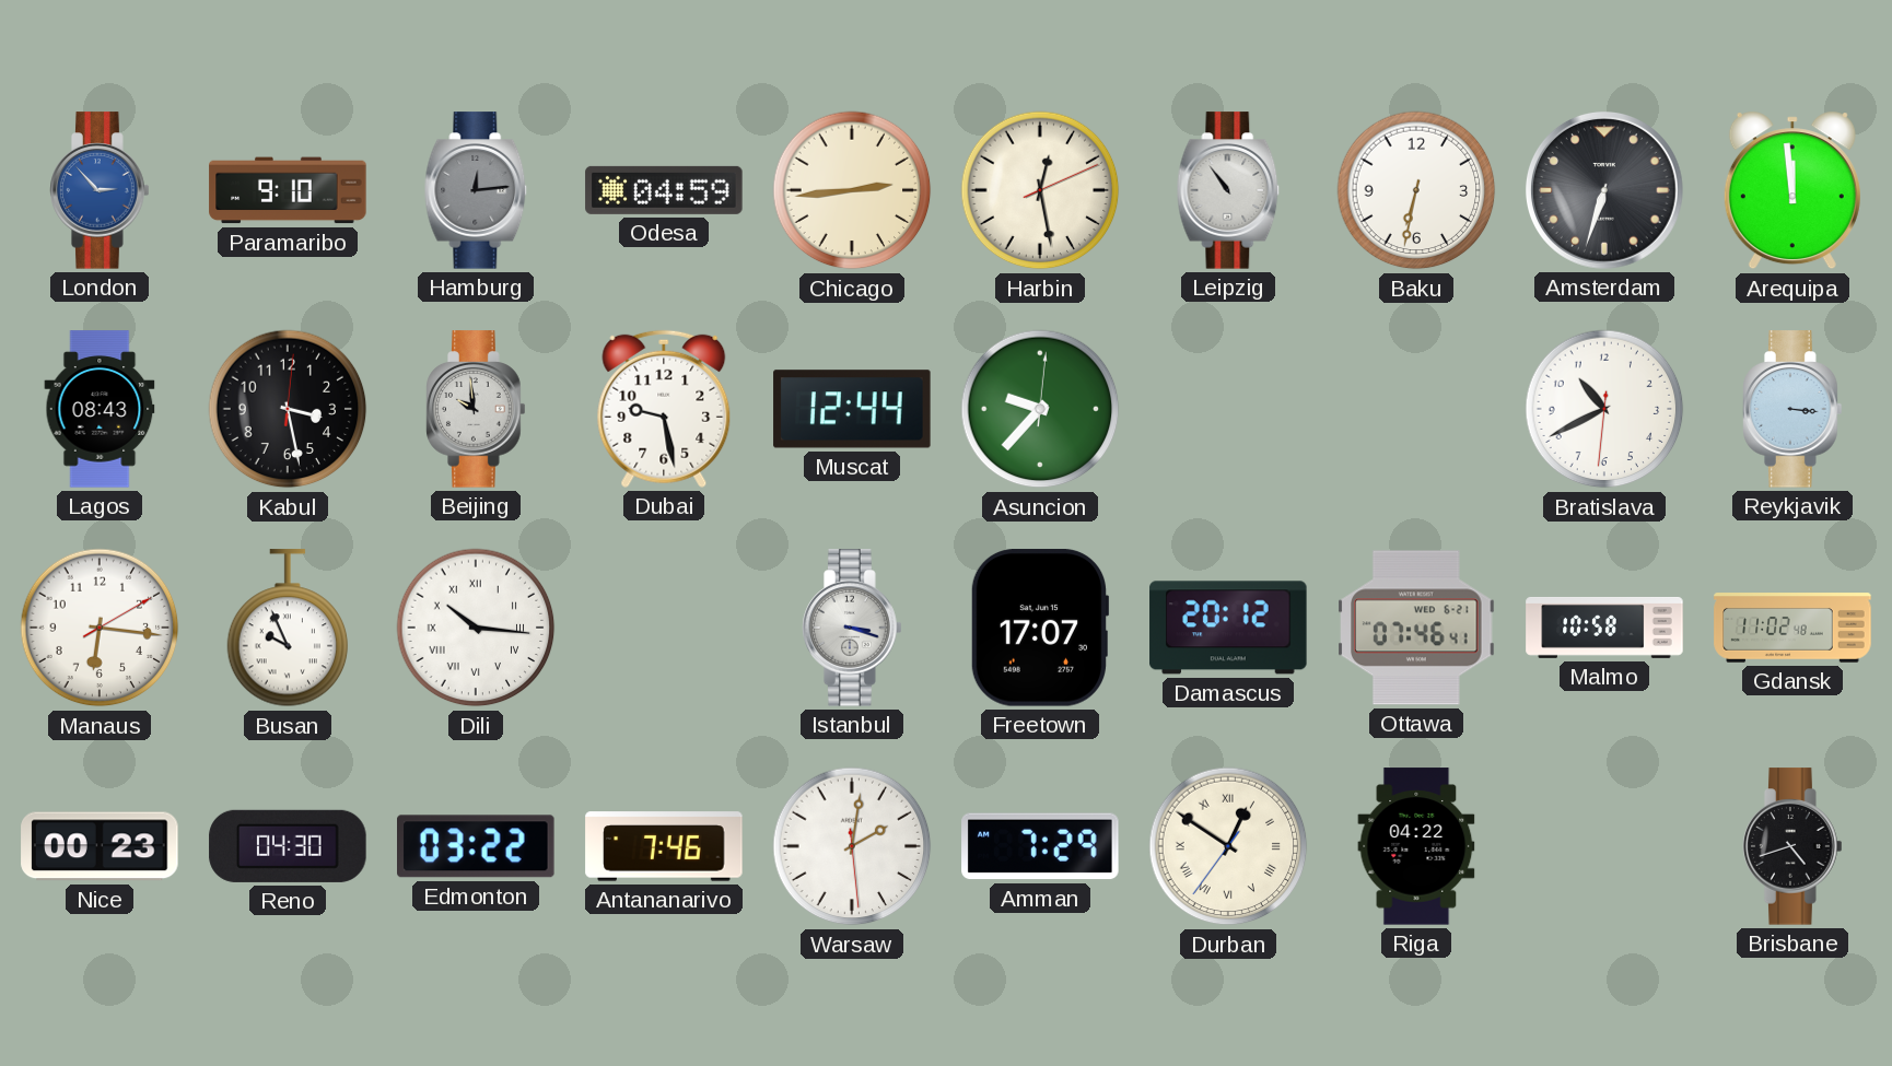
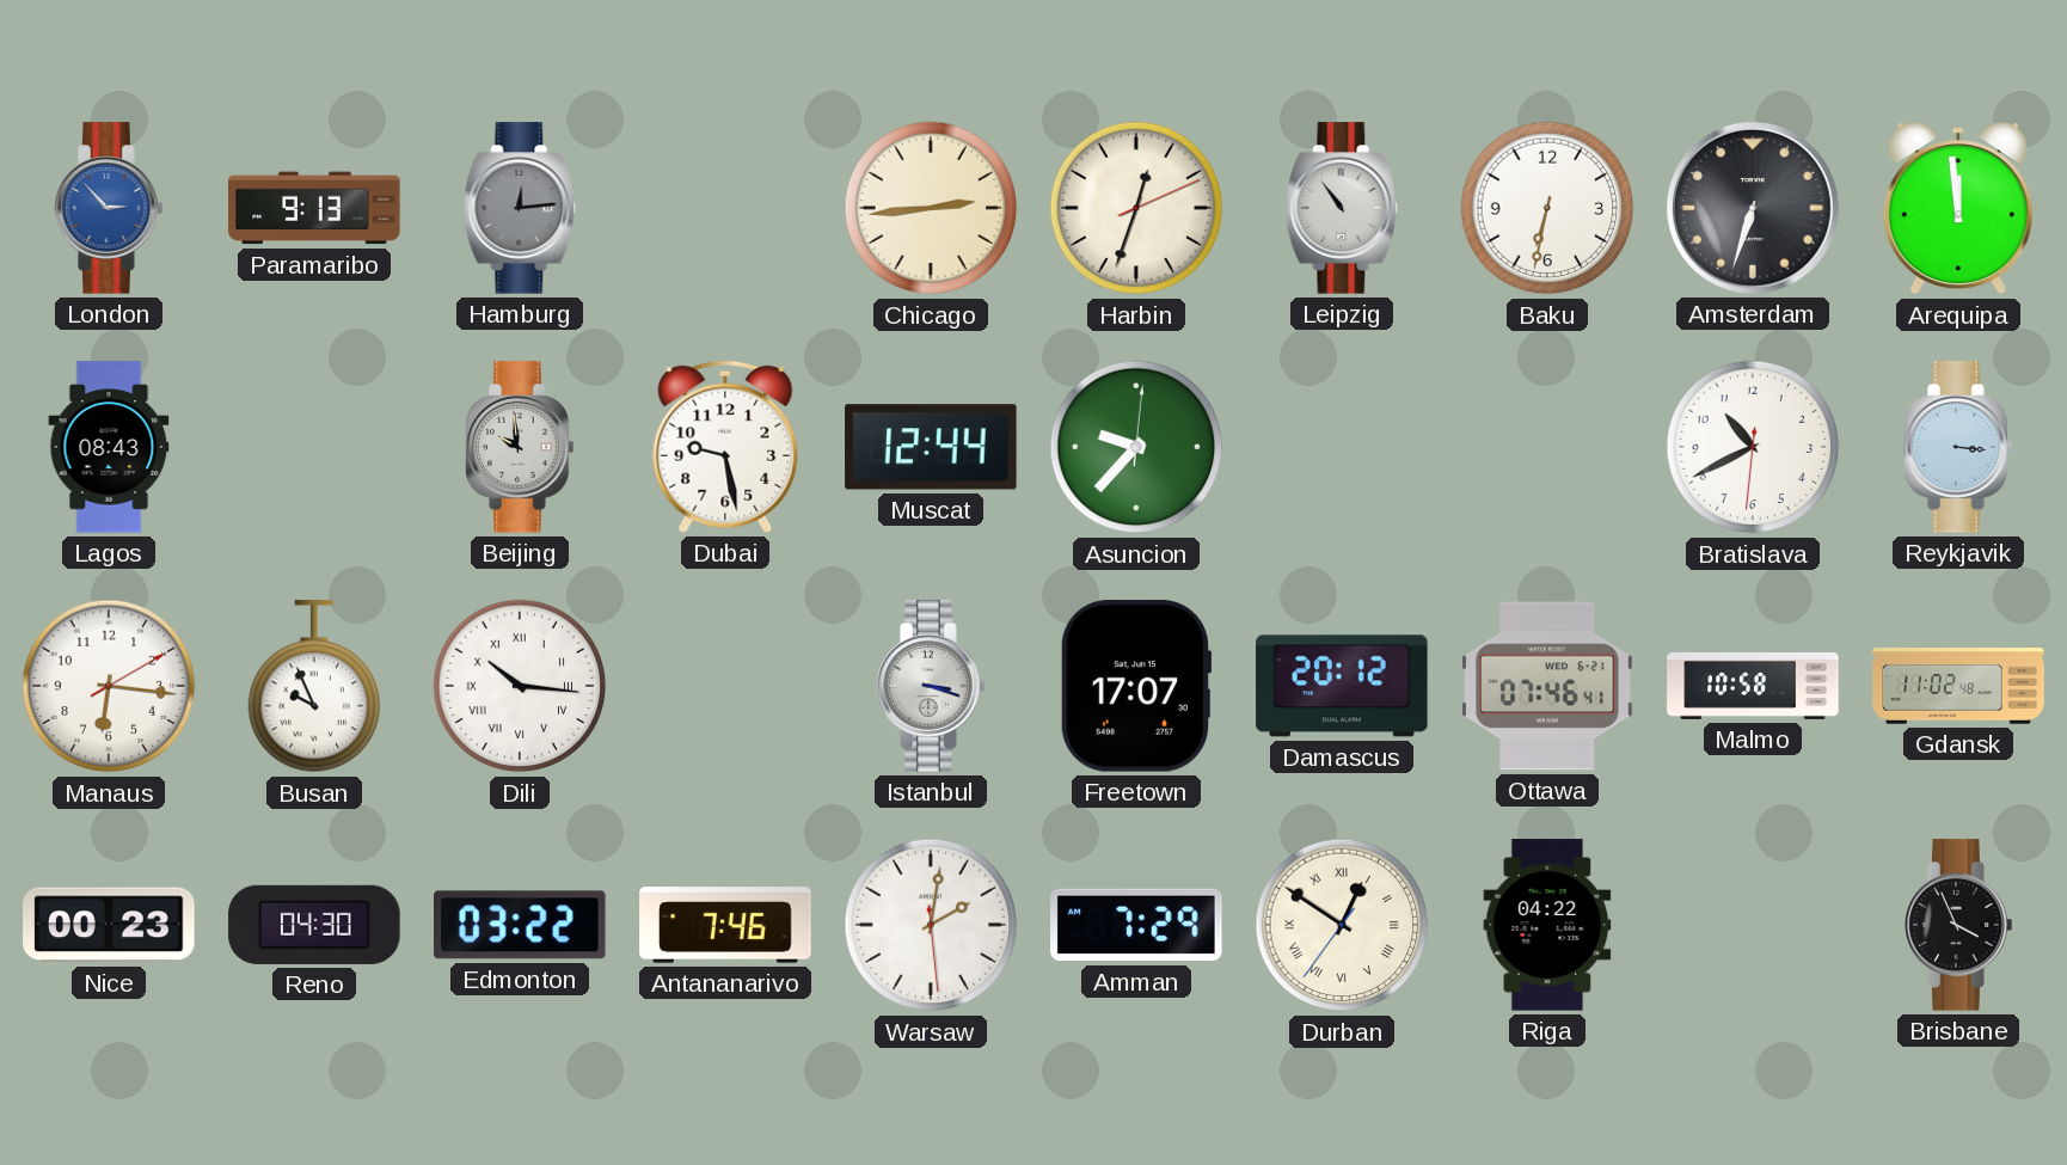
Paramaribo: 9:10 -> 9:13 (314, 208)
Odesa: 04:59 -> none (664, 190)
Harbin: 12:28 -> 12:33 (1136, 208)
Kabul: 3:28 -> none (288, 409)
Brisbane: 4:42 -> 3:56 (1958, 925)
